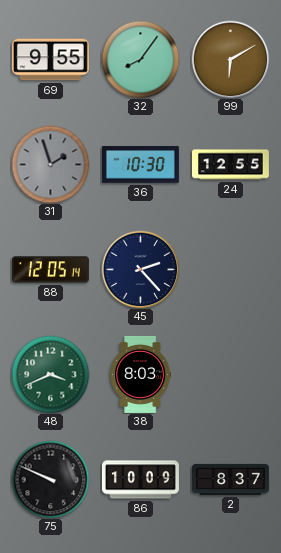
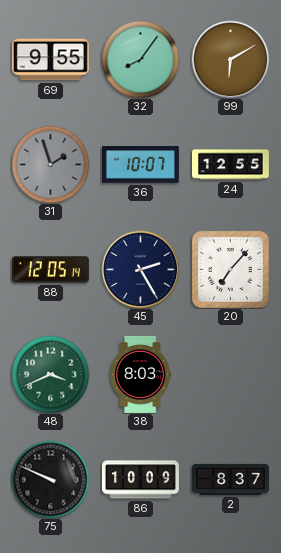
36: 10:30 -> 10:07 (140, 165)
45: 2:23 -> 2:25 (140, 269)
20: none -> 7:07 (230, 269)
